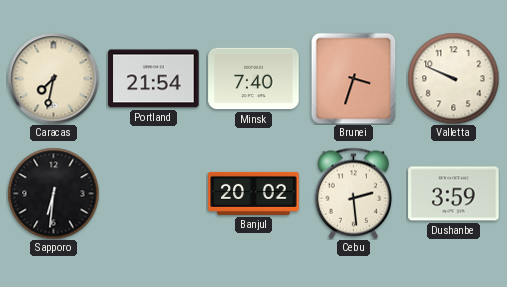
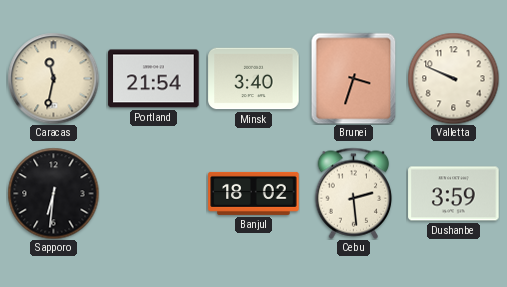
Caracas: 7:32 -> 11:32 (53, 78)
Minsk: 7:40 -> 3:40 (254, 79)
Banjul: 20:02 -> 18:02 (254, 193)
